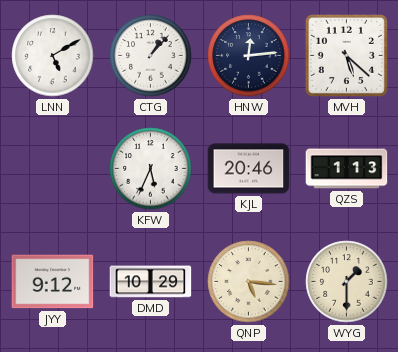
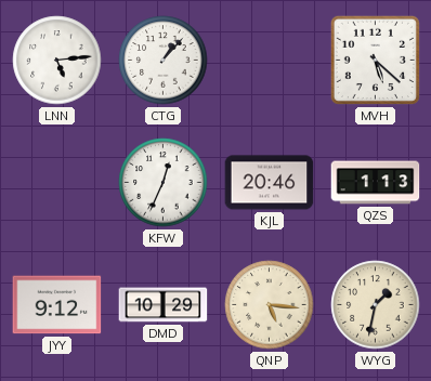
LNN: 5:10 -> 5:14 (57, 61)
HNW: 12:14 -> none (249, 56)
KFW: 5:34 -> 12:34 (164, 183)
WYG: 1:30 -> 1:32 (376, 305)
